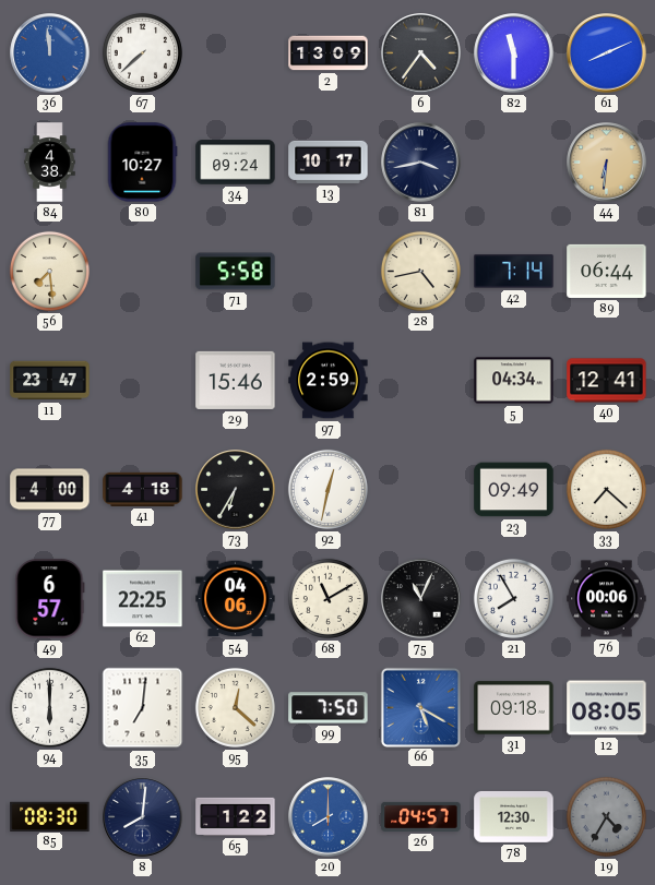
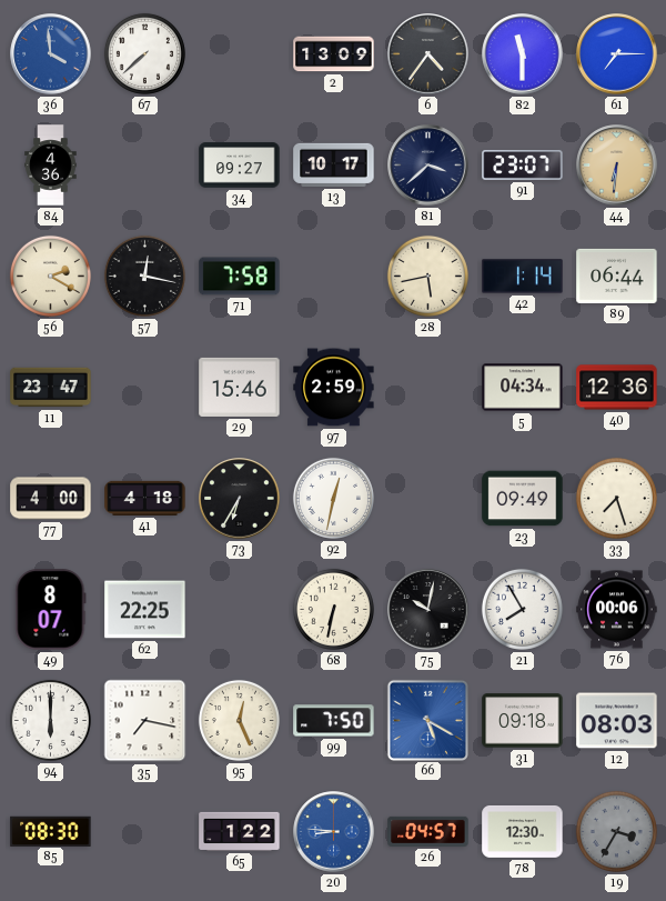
36: 11:59 -> 3:59 (51, 54)
61: 8:11 -> 7:15 (617, 54)
84: 4:38 -> 4:36 (51, 166)
80: 10:27 -> none (142, 163)
34: 09:24 -> 09:27 (240, 166)
81: 3:43 -> 3:38 (428, 166)
91: none -> 23:07 (523, 164)
56: 7:29 -> 2:20 (50, 276)
57: none -> 12:17 (144, 276)
71: 5:58 -> 7:58 (240, 277)
28: 4:43 -> 5:43 (427, 276)
42: 7:14 -> 1:14 (523, 277)
40: 12:41 -> 12:36 (617, 388)
33: 7:22 -> 7:27 (616, 498)
49: 6:57 -> 8:07 (51, 610)
54: 04:06 -> none (236, 599)
68: 11:10 -> 6:32 (333, 609)
75: 11:04 -> 10:02 (428, 610)
35: 7:01 -> 7:17 (145, 721)
95: 12:22 -> 12:26 (239, 720)
12: 08:05 -> 08:03 (617, 721)
8: 8:01 -> none (143, 817)
20: 8:00 -> 8:46 (334, 832)
19: 4:35 -> 3:35 (616, 831)
